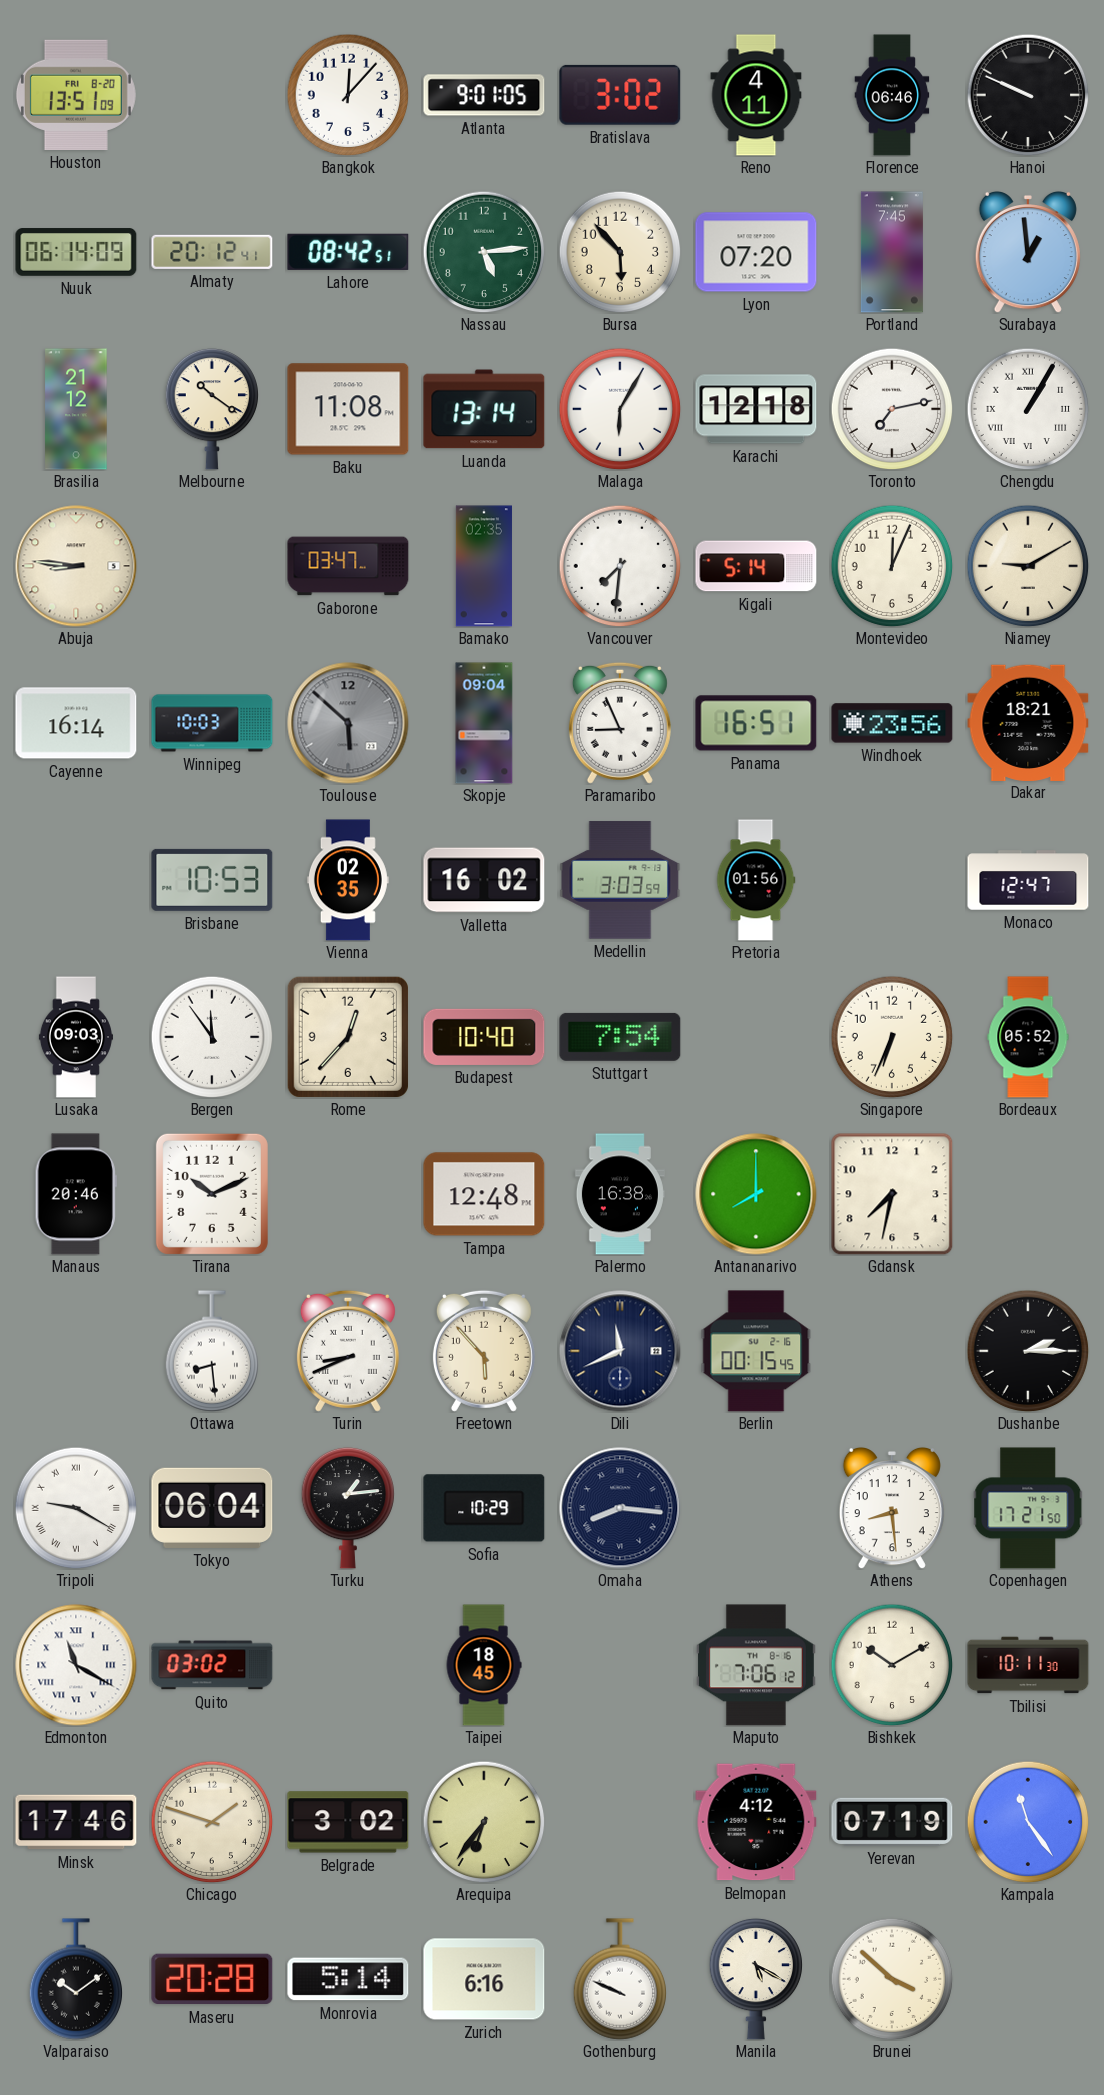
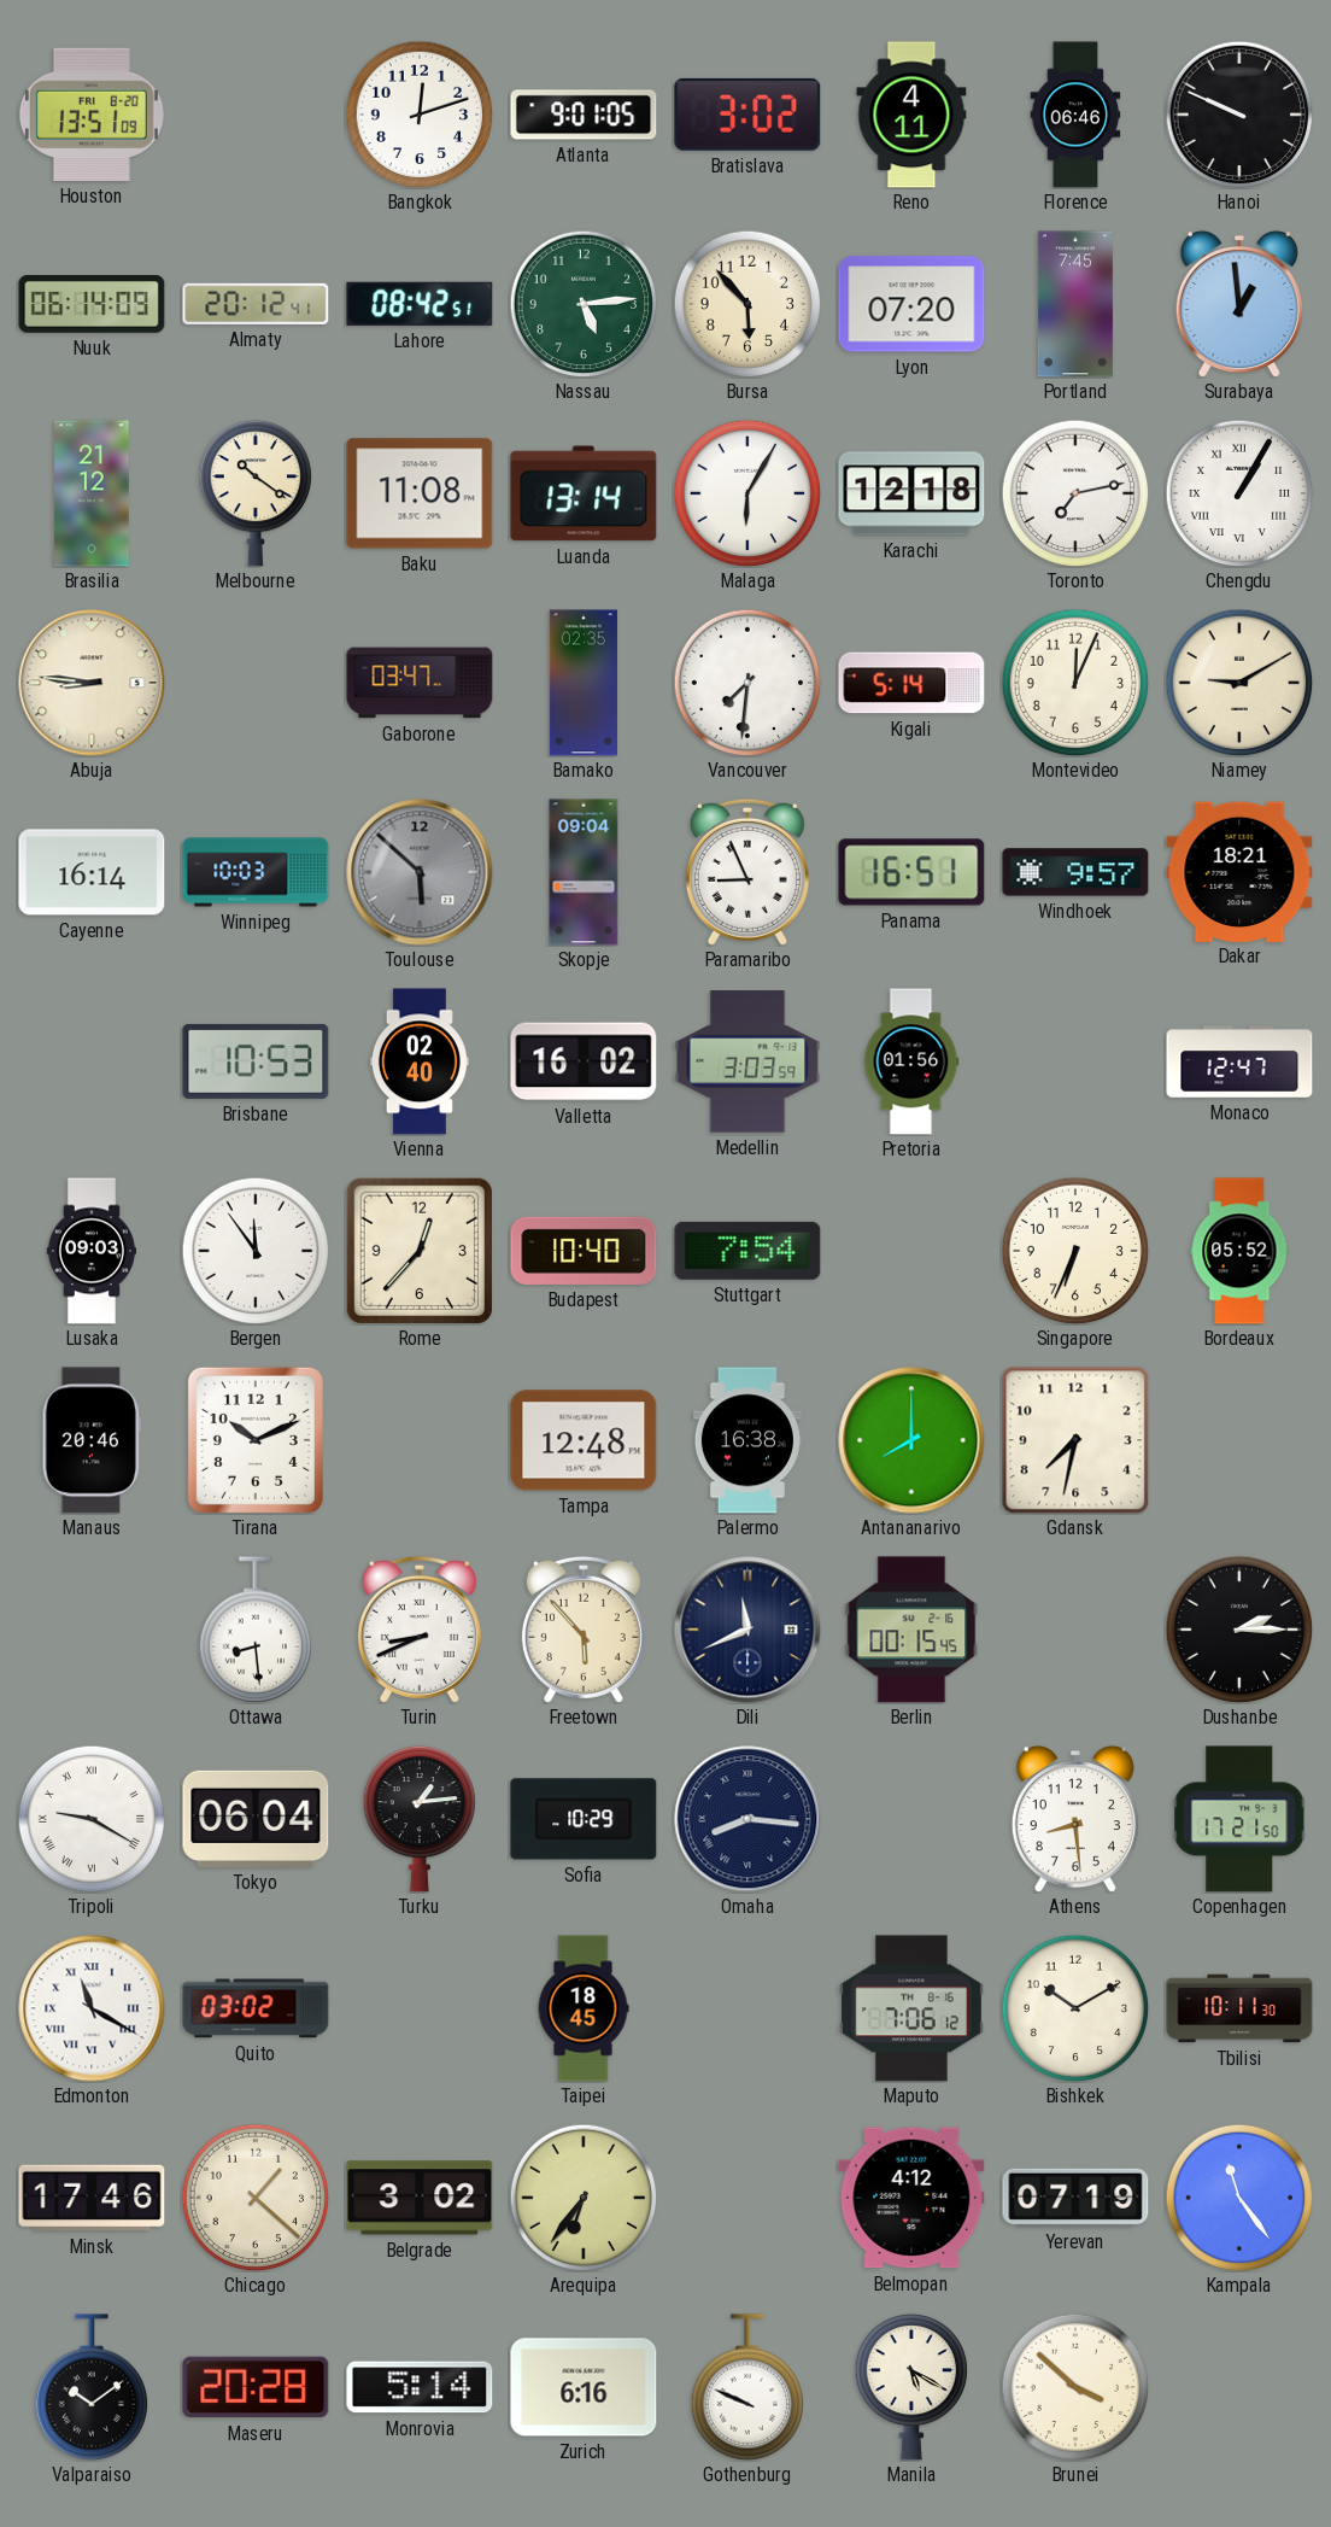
Bangkok: 12:07 -> 12:12 (420, 115)
Windhoek: 23:56 -> 9:57 (1075, 872)
Vienna: 02:35 -> 02:40 (420, 1061)
Chicago: 1:48 -> 1:22 (256, 2198)
